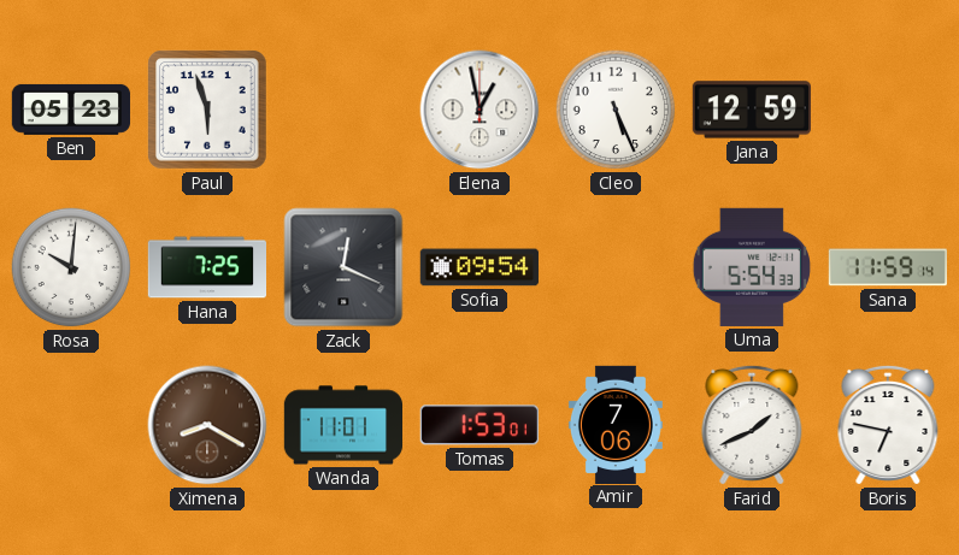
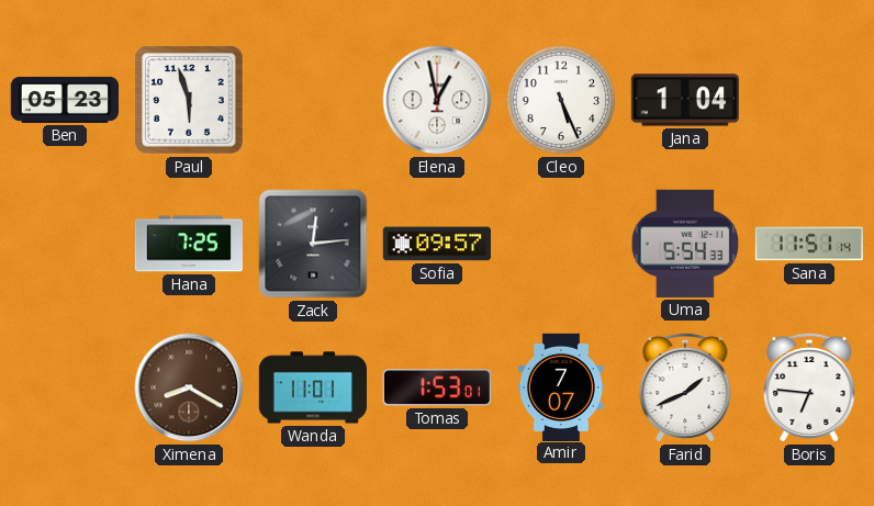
Jana: 12:59 -> 1:04 (684, 100)
Rosa: 10:01 -> none (71, 267)
Zack: 12:19 -> 12:14 (313, 244)
Sofia: 09:54 -> 09:57 (437, 244)
Sana: 11:59 -> 11:51 (809, 244)
Amir: 7:06 -> 7:07 (561, 386)
Boris: 6:47 -> 6:46 (809, 387)
